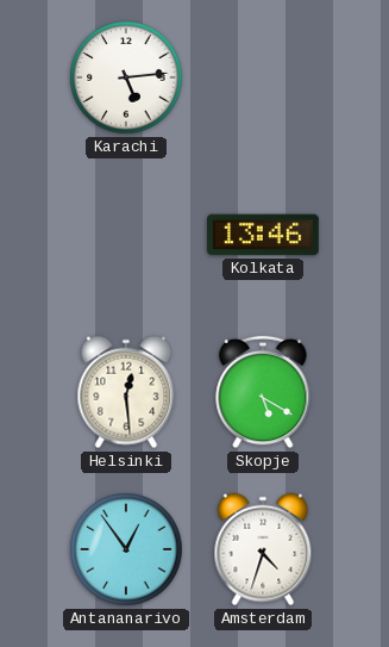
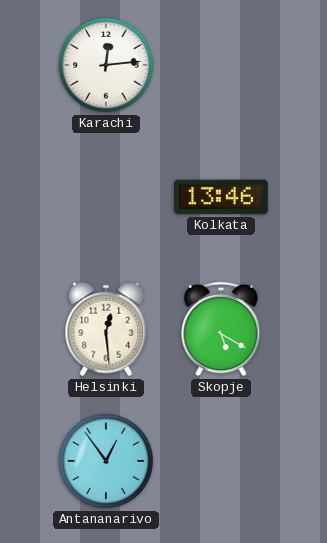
Karachi: 5:14 -> 12:14 (106, 65)
Amsterdam: 4:33 -> none (263, 549)
